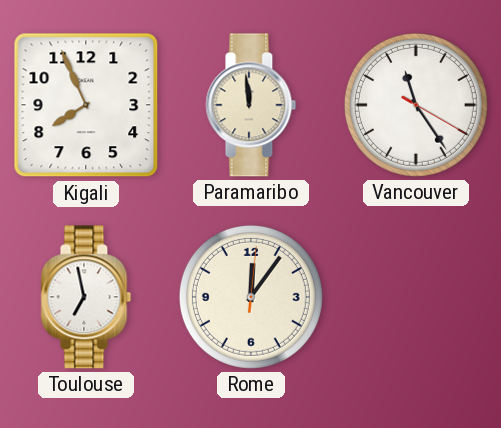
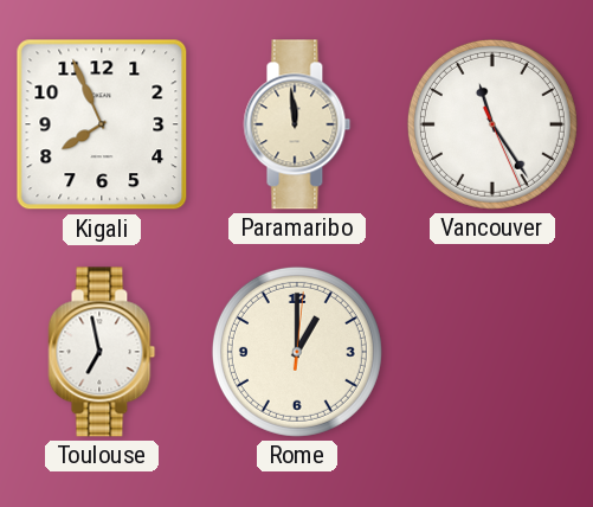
Vancouver: 11:24:20 -> 11:24:26 (492, 124)
Rome: 12:06 -> 1:00 (297, 352)
